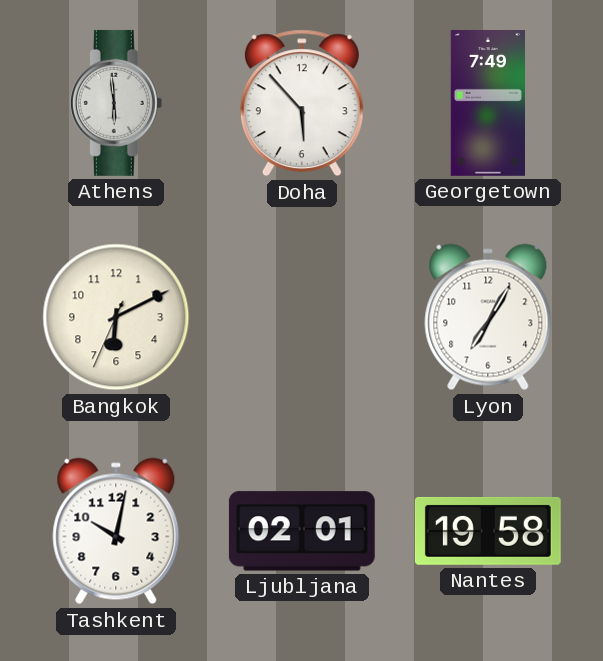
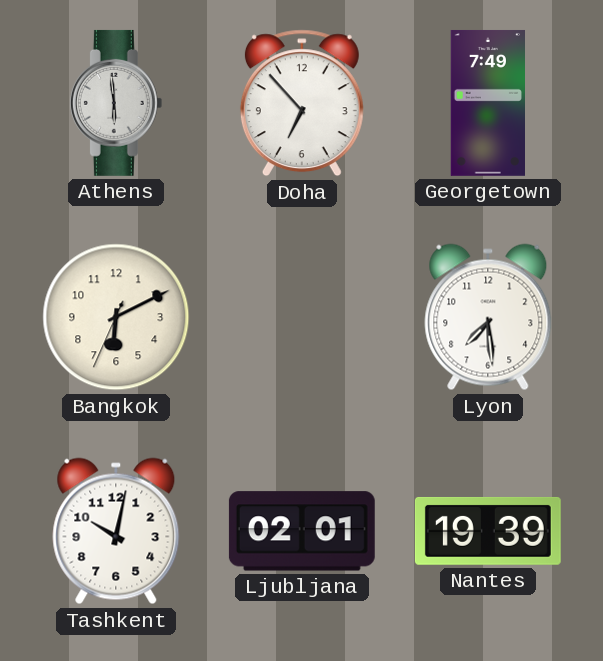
Doha: 5:53 -> 6:53 (302, 103)
Lyon: 7:05 -> 7:29 (488, 317)
Nantes: 19:58 -> 19:39 (488, 531)
